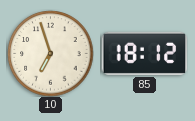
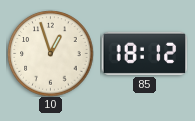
10: 6:57 -> 12:57 (50, 53)
